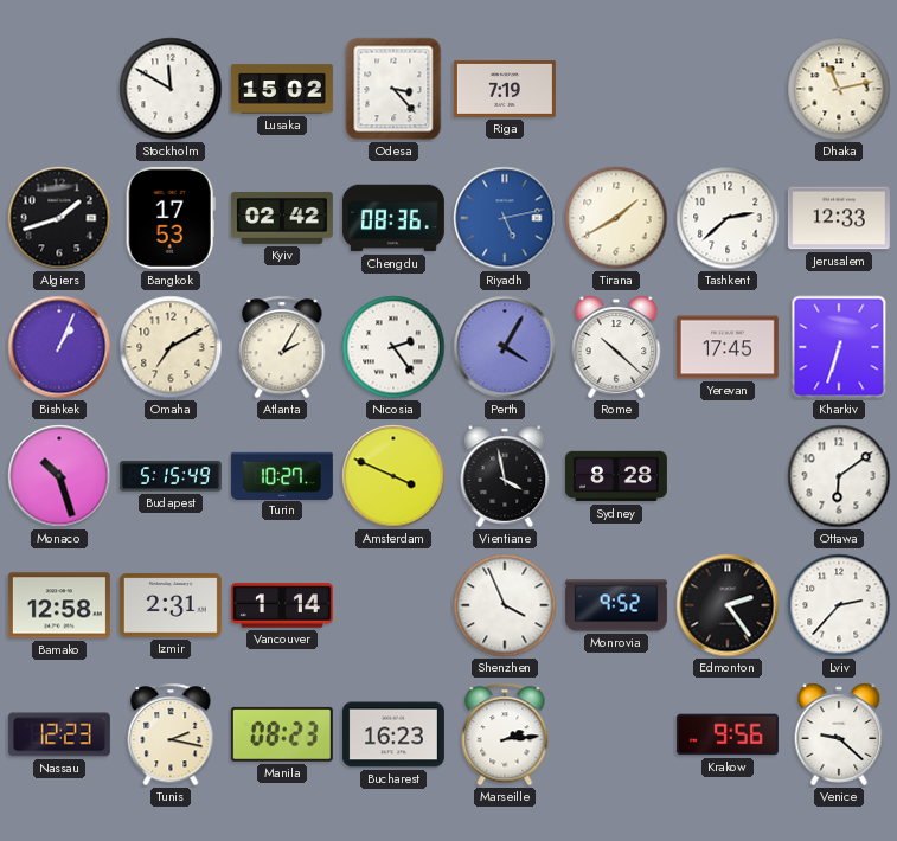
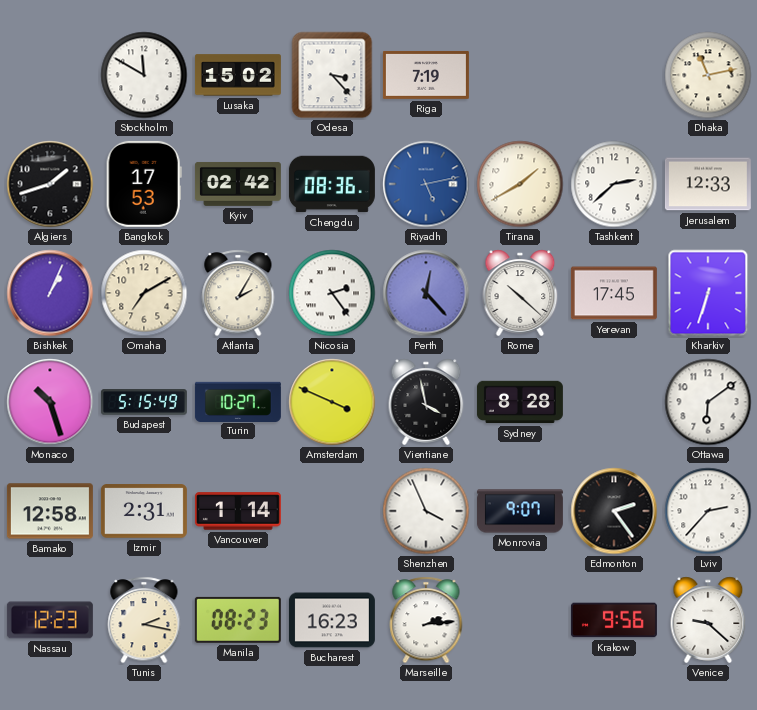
Perth: 4:05 -> 12:23 (426, 293)
Monrovia: 9:52 -> 9:07 (520, 511)
